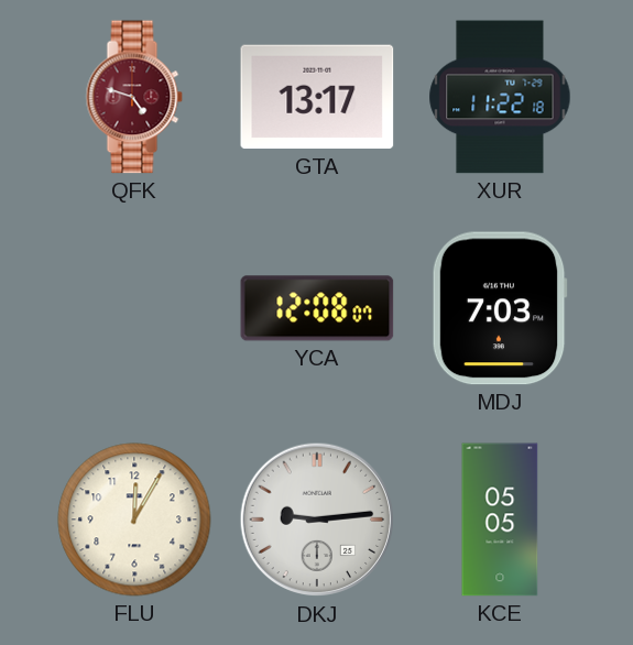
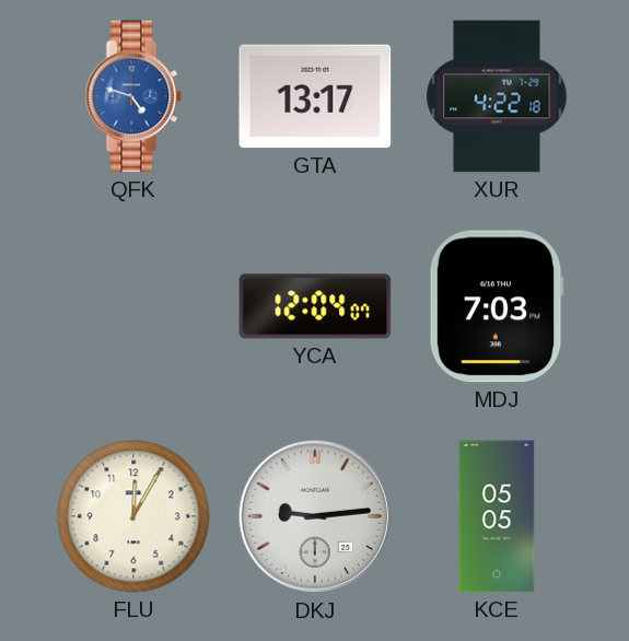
QFK dial: burgundy -> blue (133, 96)
XUR: 11:22 -> 4:22 (497, 96)
YCA: 12:08 -> 12:04 (315, 306)
